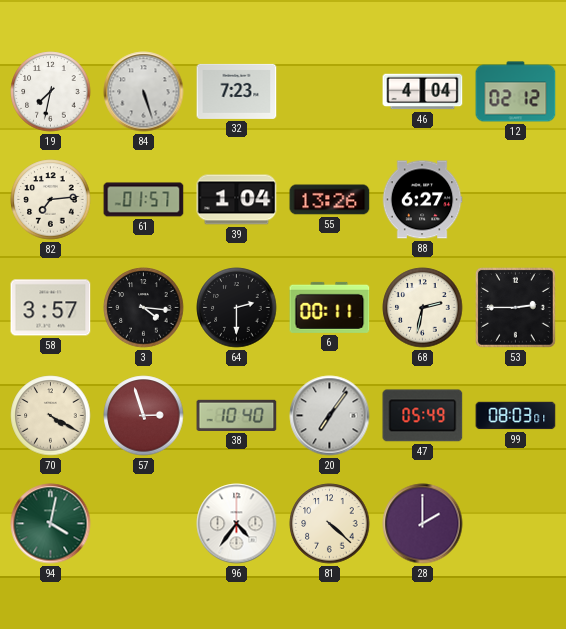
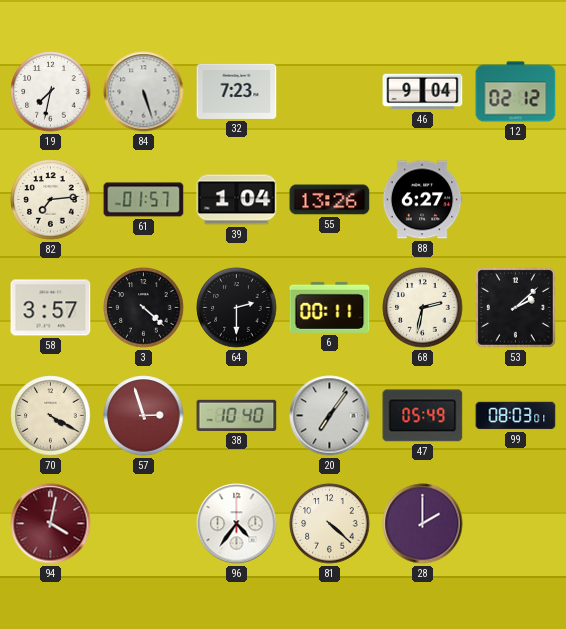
46: 4:04 -> 9:04 (423, 92)
3: 4:16 -> 4:22 (144, 308)
53: 2:45 -> 2:08 (516, 308)
94 dial: green -> burgundy (51, 524)
